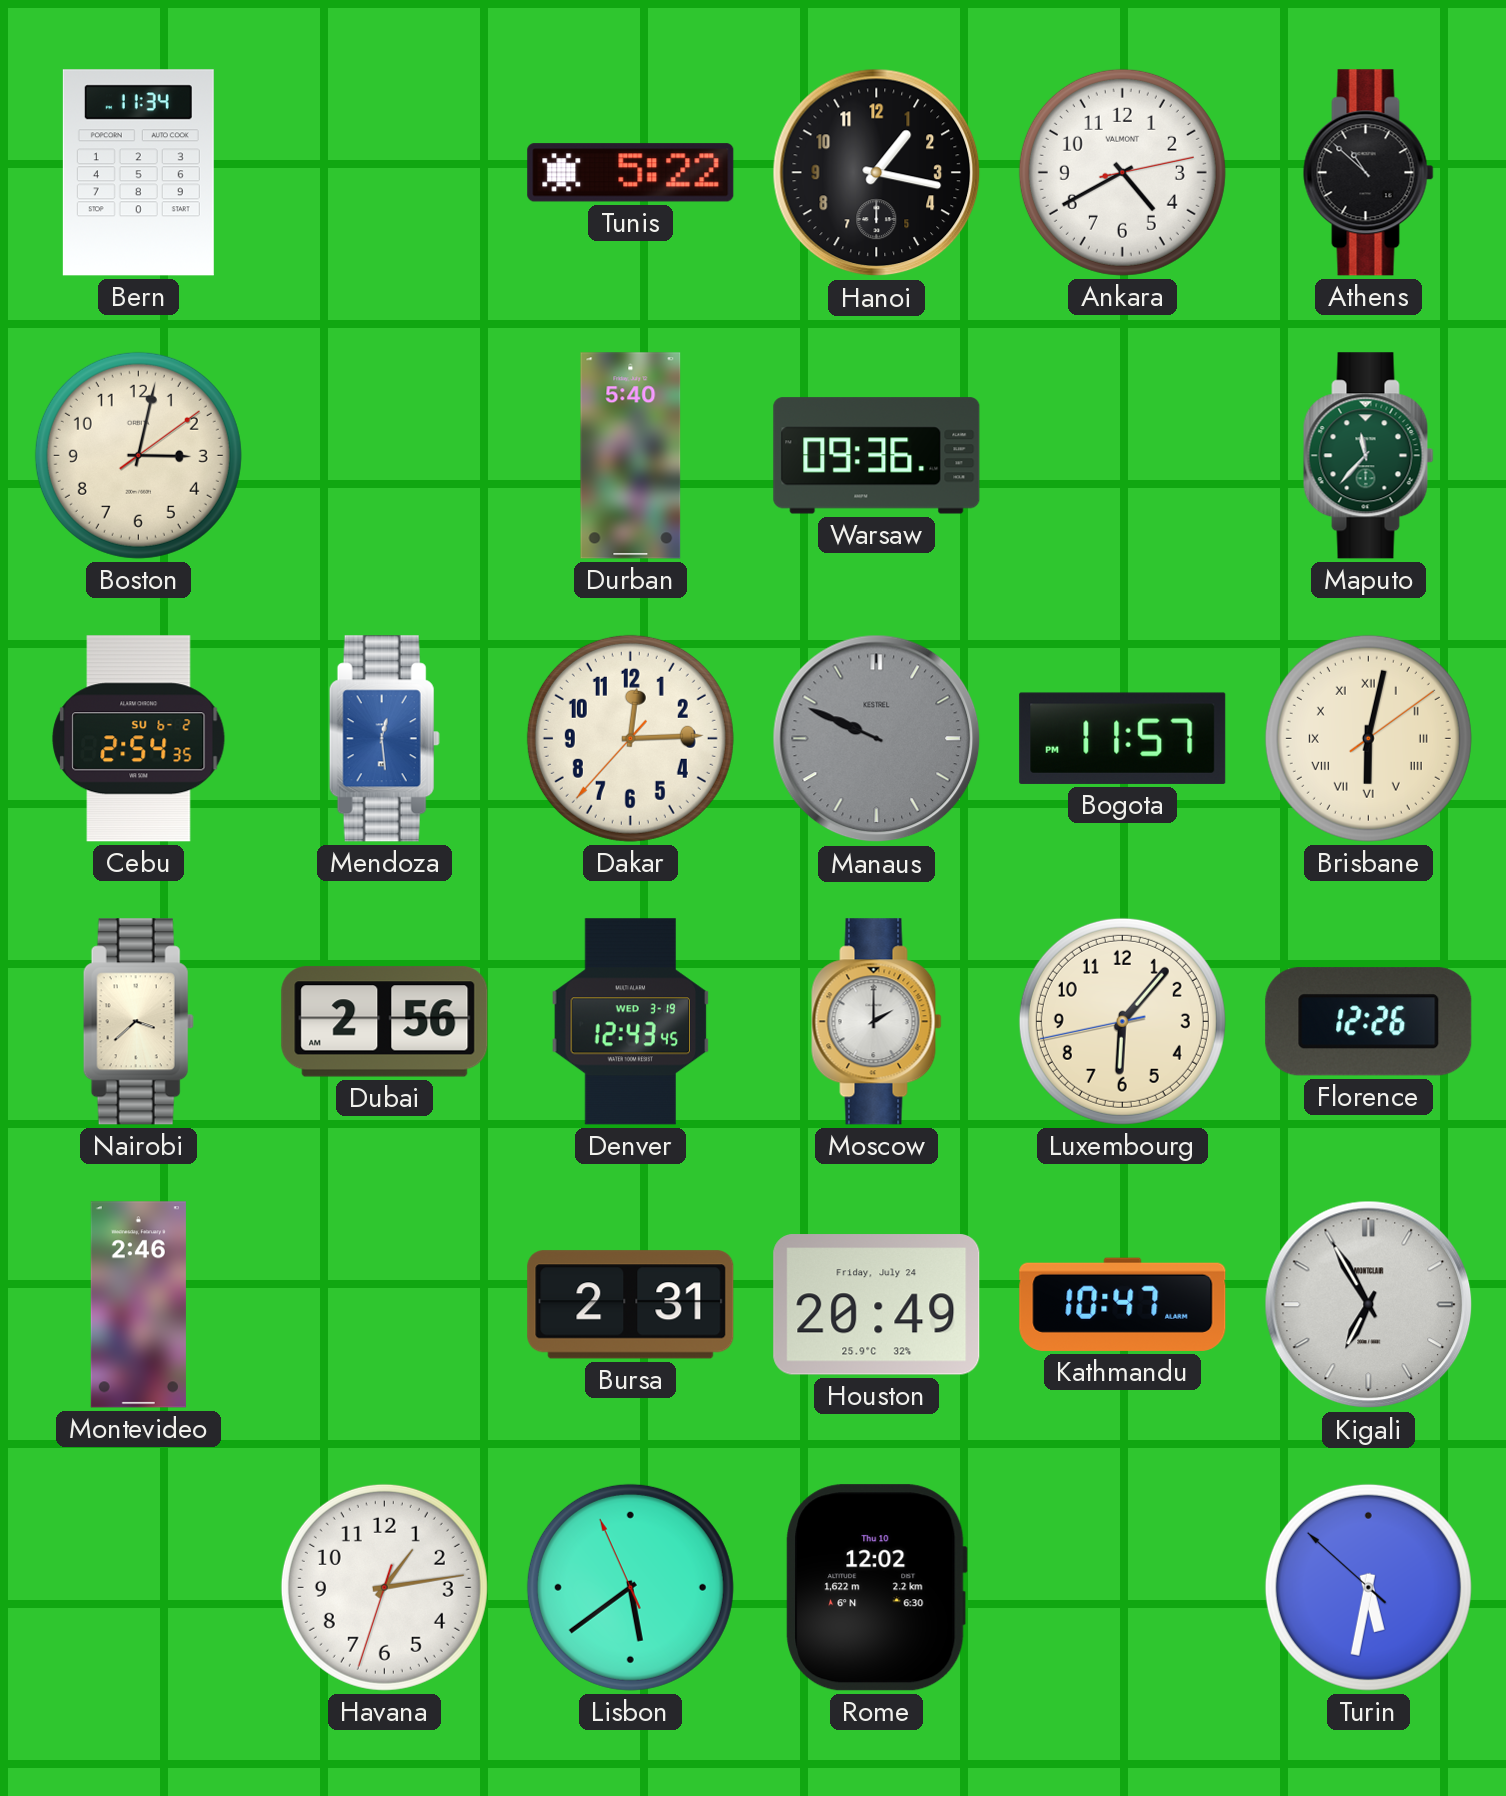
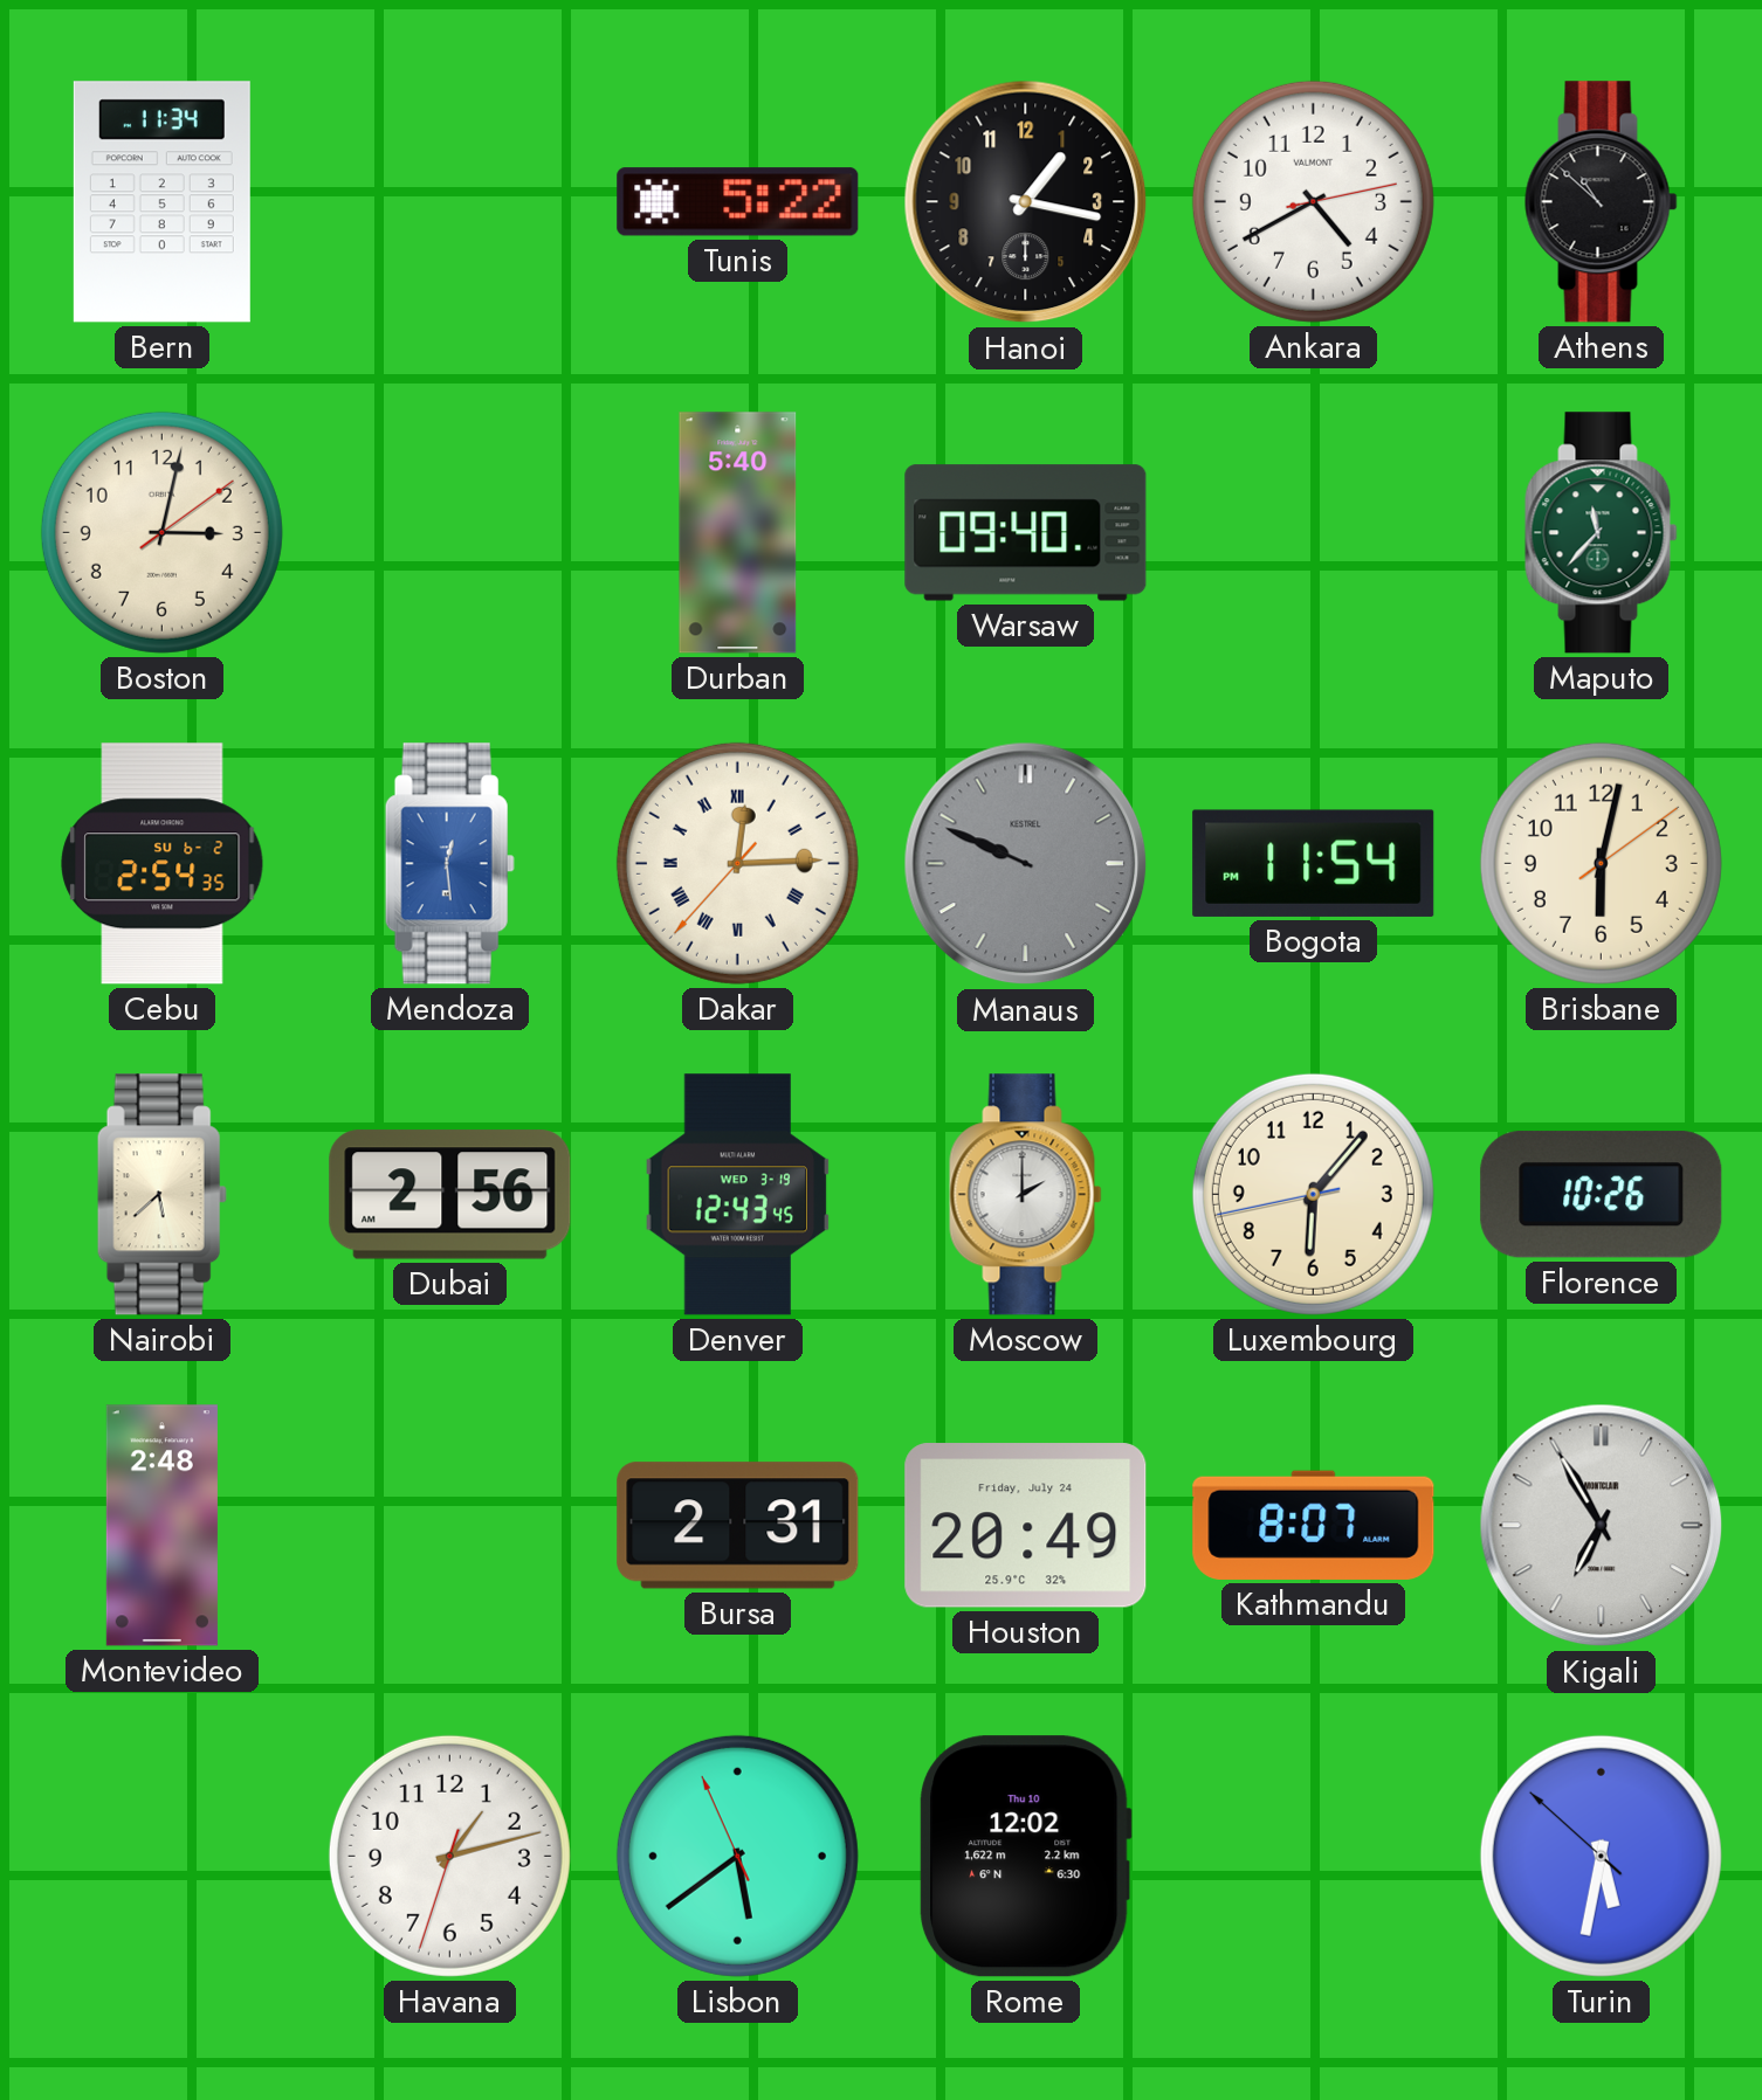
Warsaw: 09:36 -> 09:40 (1026, 533)
Dakar numerals: Arabic -> Roman (737, 863)
Bogota: 11:57 -> 11:54 (1314, 863)
Brisbane numerals: Roman -> Arabic (1601, 863)
Nairobi: 3:38 -> 5:38 (161, 1195)
Florence: 12:26 -> 10:26 (1602, 1195)
Montevideo: 2:46 -> 2:48 (161, 1526)
Kathmandu: 10:47 -> 8:07 (1314, 1525)
Havana: 1:13 -> 1:12 (449, 1856)
